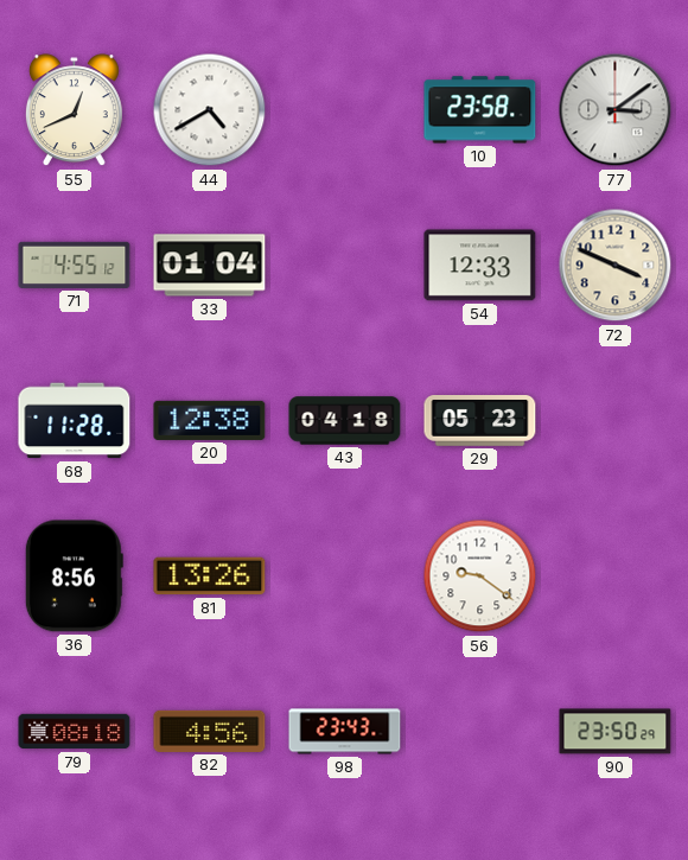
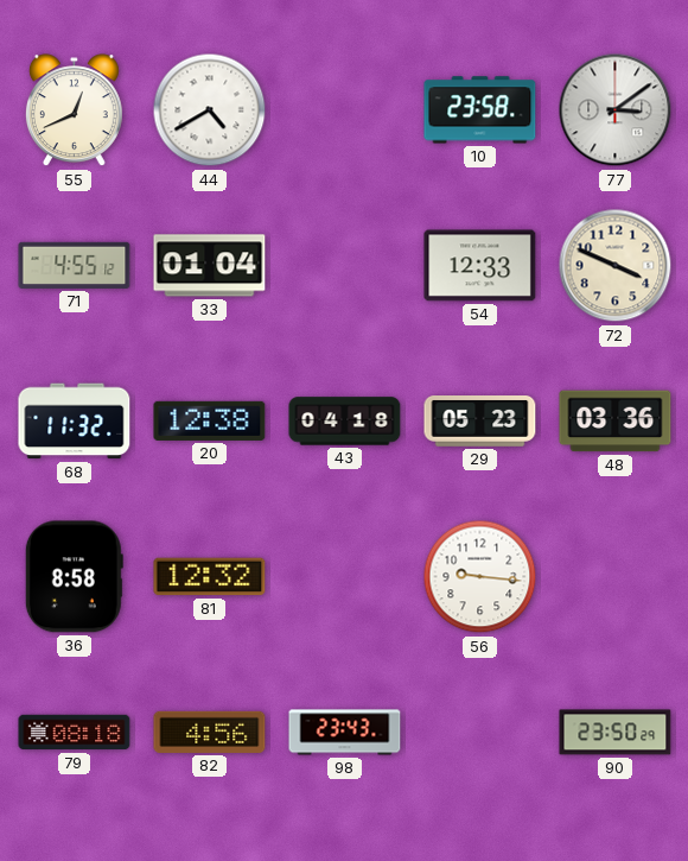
68: 11:28 -> 11:32 (75, 422)
48: none -> 03:36 (616, 422)
36: 8:56 -> 8:58 (74, 577)
81: 13:26 -> 12:32 (210, 577)
56: 9:21 -> 9:16 (480, 577)
